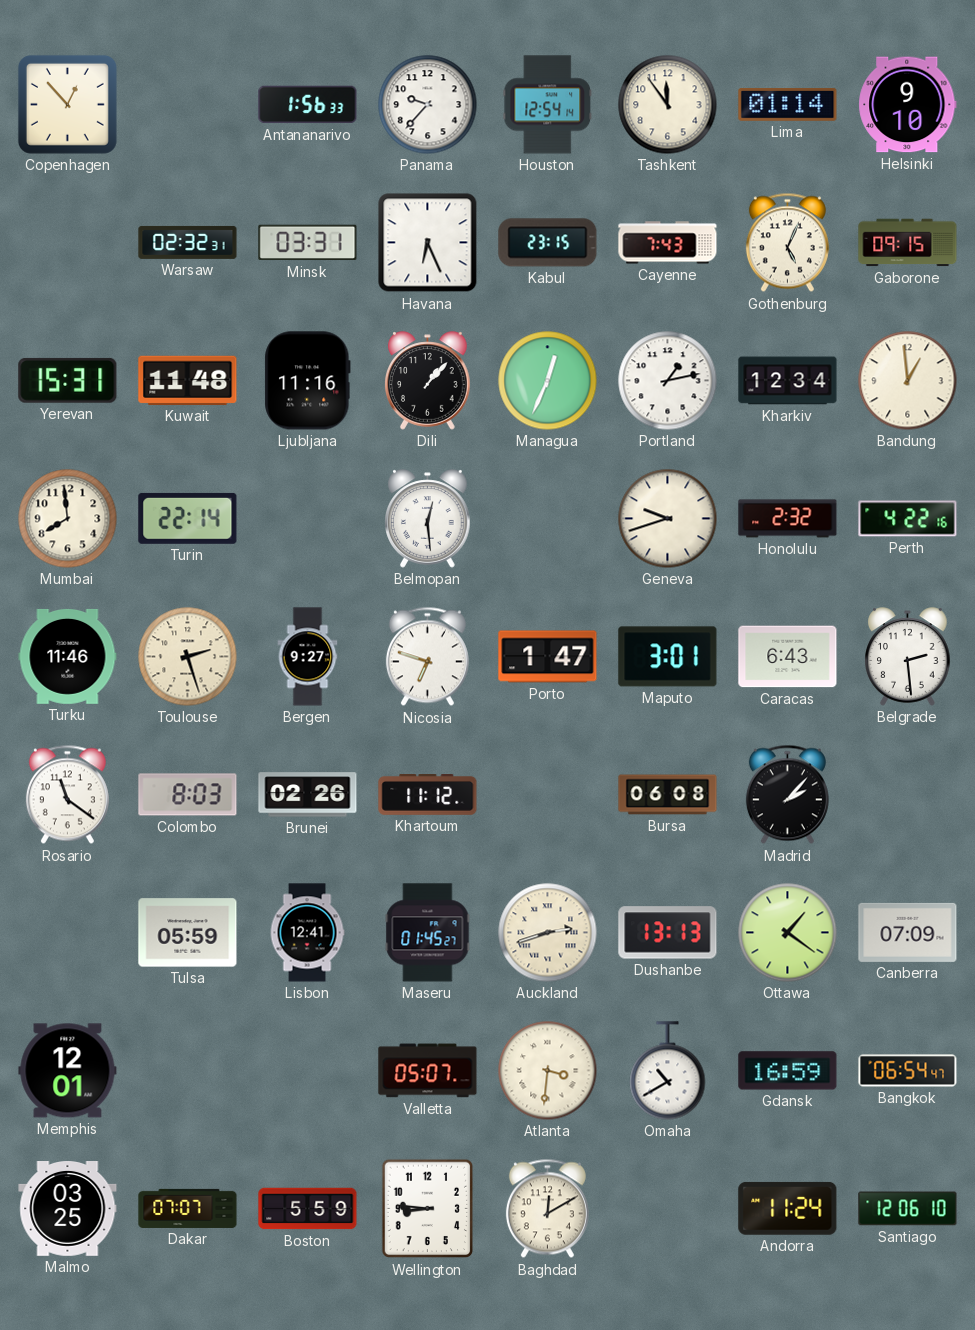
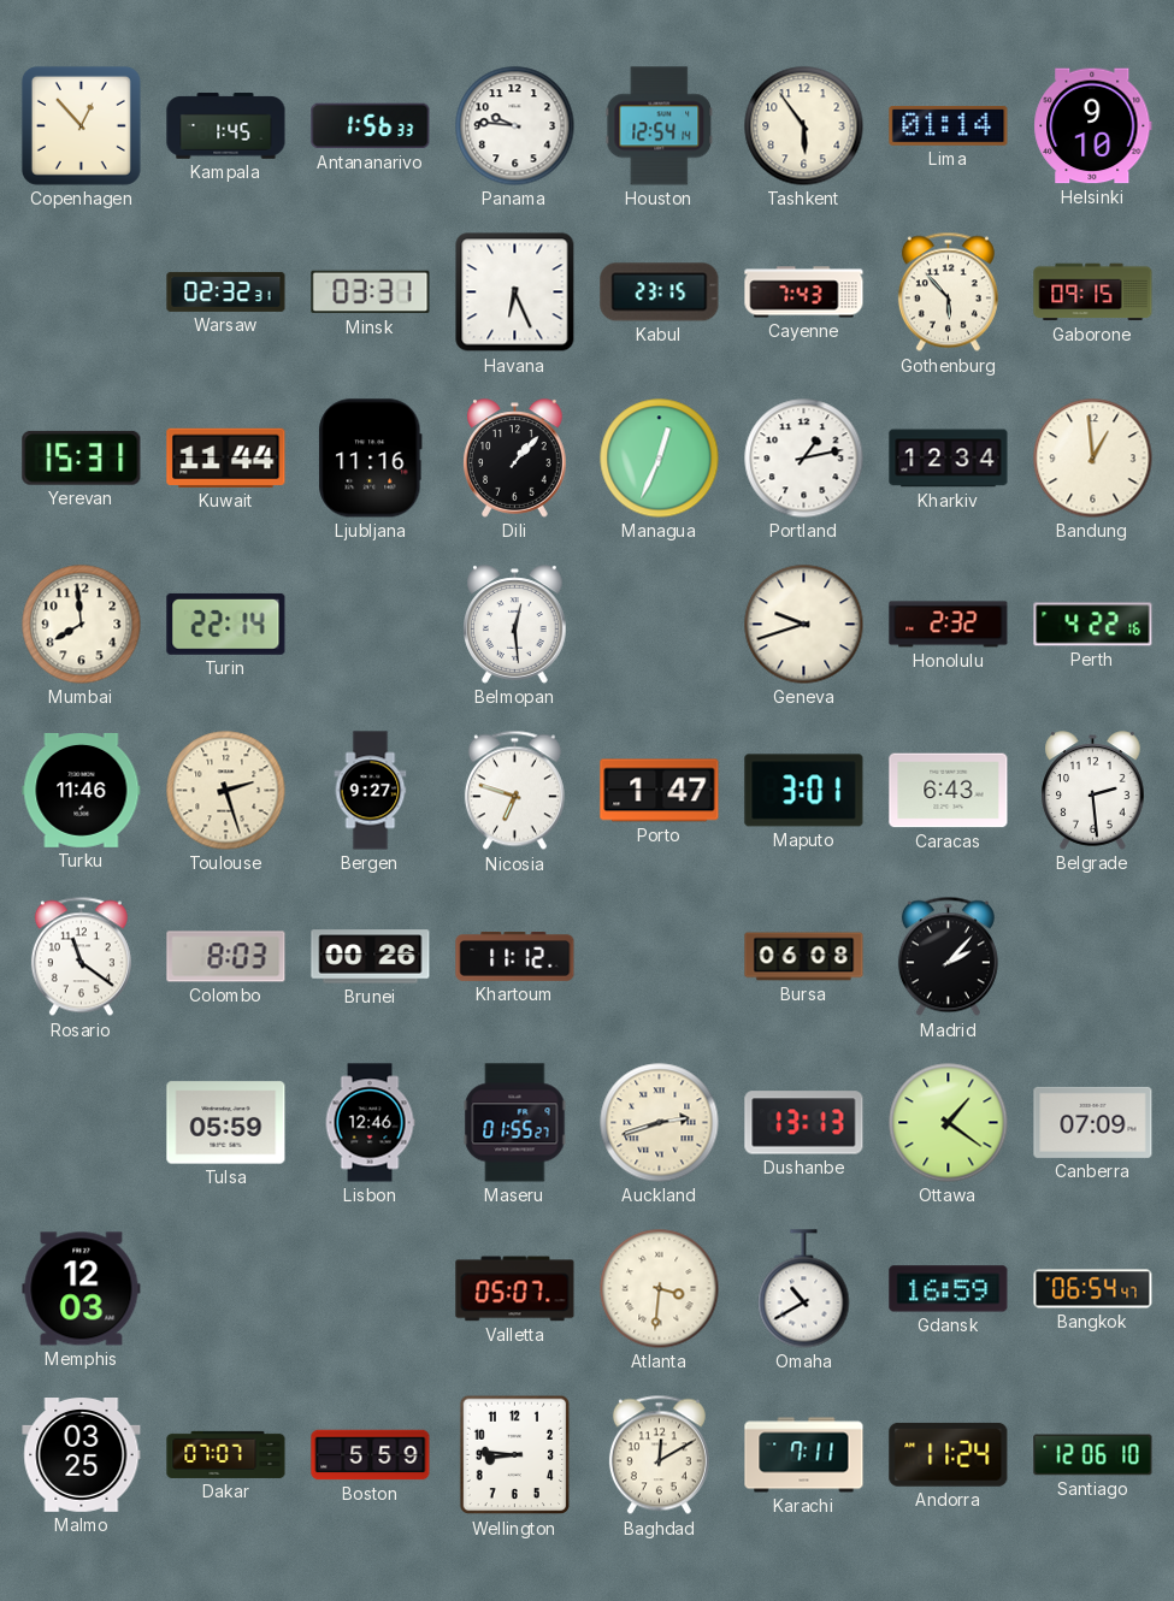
Kampala: none -> 1:45 (226, 126)
Panama: 9:37 -> 9:46 (515, 126)
Tashkent: 11:54 -> 5:54 (804, 126)
Gothenburg: 5:04 -> 5:53 (948, 293)
Kuwait: 11:48 -> 11:44 (226, 457)
Brunei: 02:26 -> 00:26 (371, 957)
Lisbon: 12:41 -> 12:46 (370, 1123)
Maseru: 01:45 -> 01:55 (515, 1123)
Memphis: 12:01 -> 12:03 (82, 1289)
Karachi: none -> 7:11 (804, 1455)
